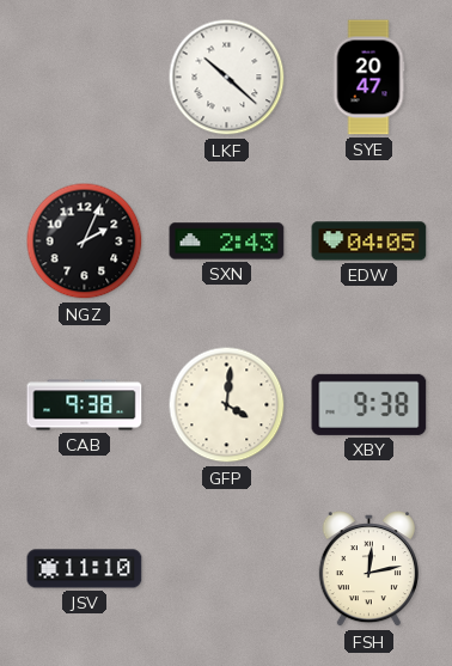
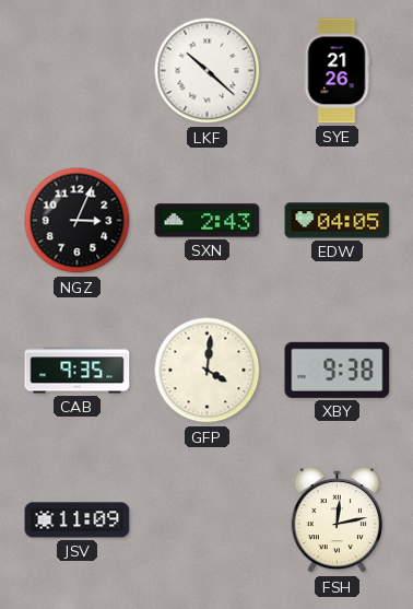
SYE: 20:47 -> 21:26 (337, 71)
NGZ: 2:04 -> 3:04 (78, 221)
CAB: 9:38 -> 9:35 (78, 371)
JSV: 11:10 -> 11:09 (78, 520)
